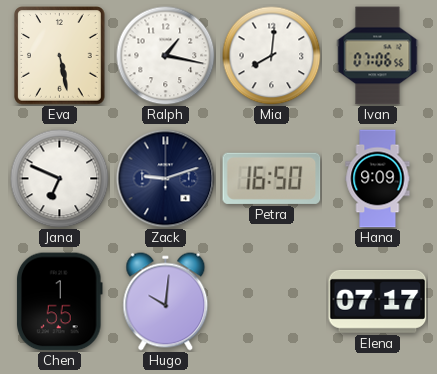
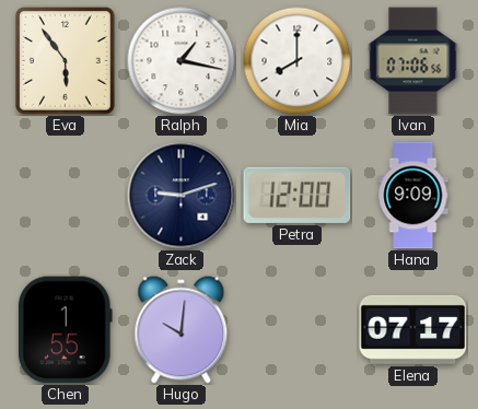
Eva: 5:28 -> 5:54 (66, 61)
Mia: 8:01 -> 8:00 (298, 61)
Jana: 6:49 -> none (60, 179)
Petra: 16:50 -> 12:00 (298, 195)
